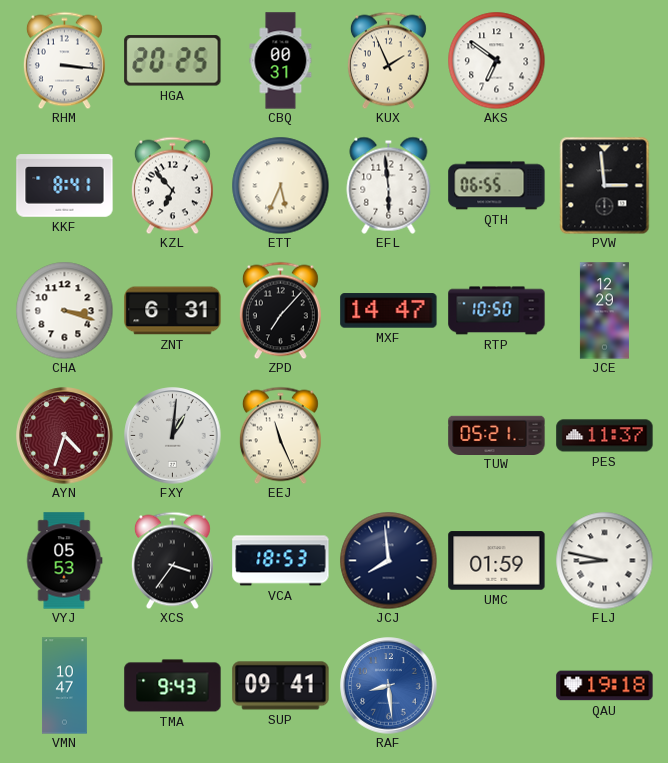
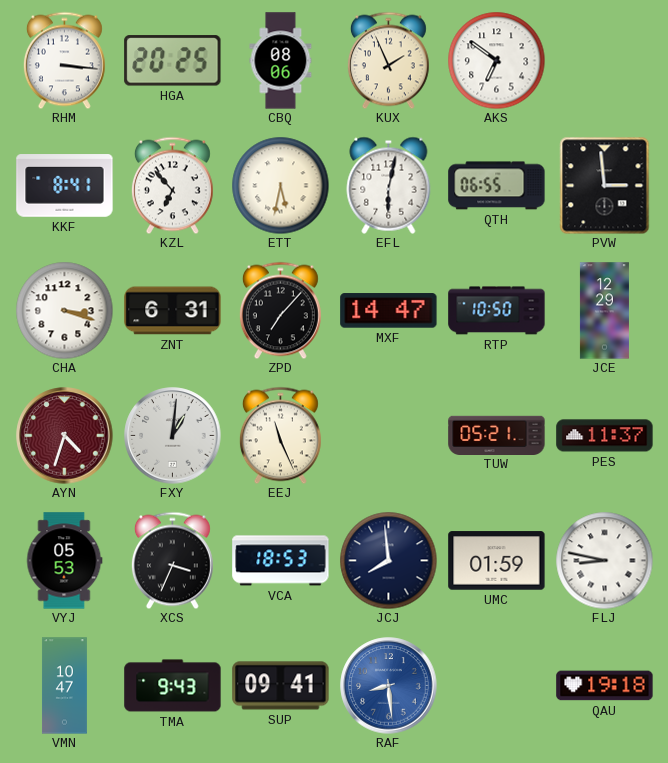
CBQ: 00:31 -> 08:06 (281, 61)
ETT: 5:34 -> 5:32 (280, 185)
EFL: 5:59 -> 6:02 (389, 185)
XCS: 3:36 -> 3:34 (172, 560)
